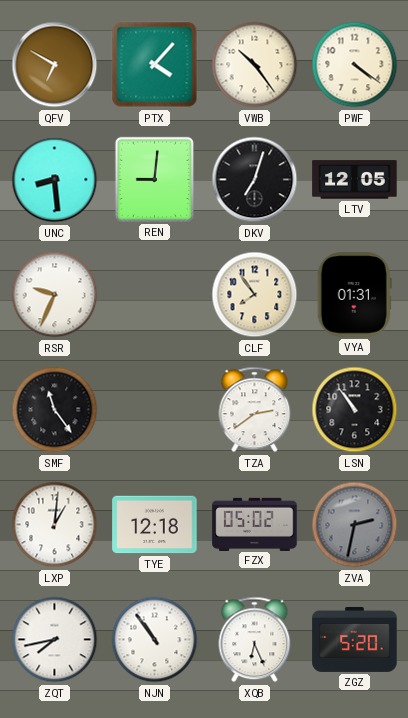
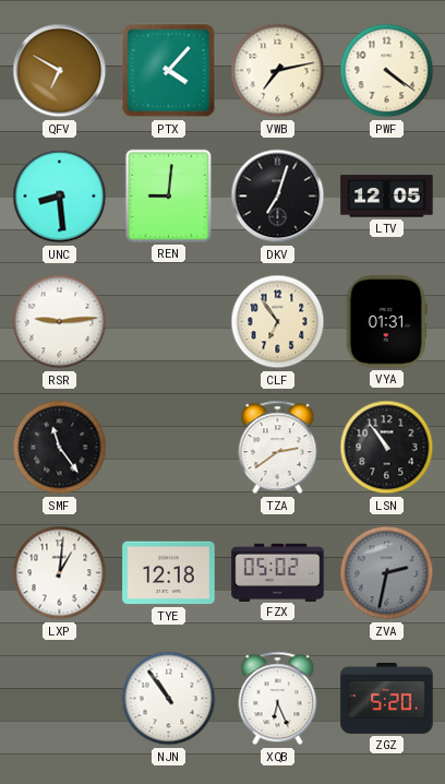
VWB: 10:24 -> 7:13 (278, 71)
RSR: 9:34 -> 9:14 (60, 322)
CLF: 7:54 -> 6:54 (278, 322)
ZQT: 7:43 -> none (55, 640)
